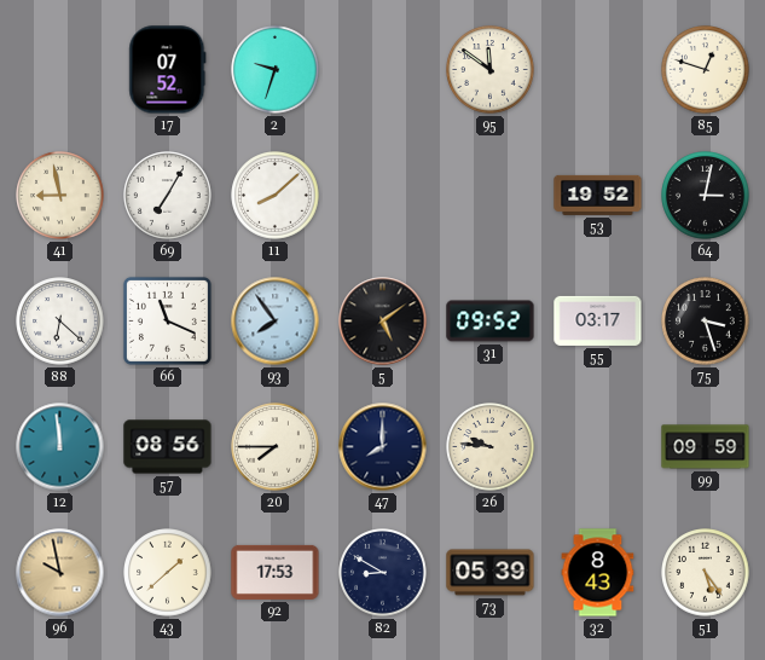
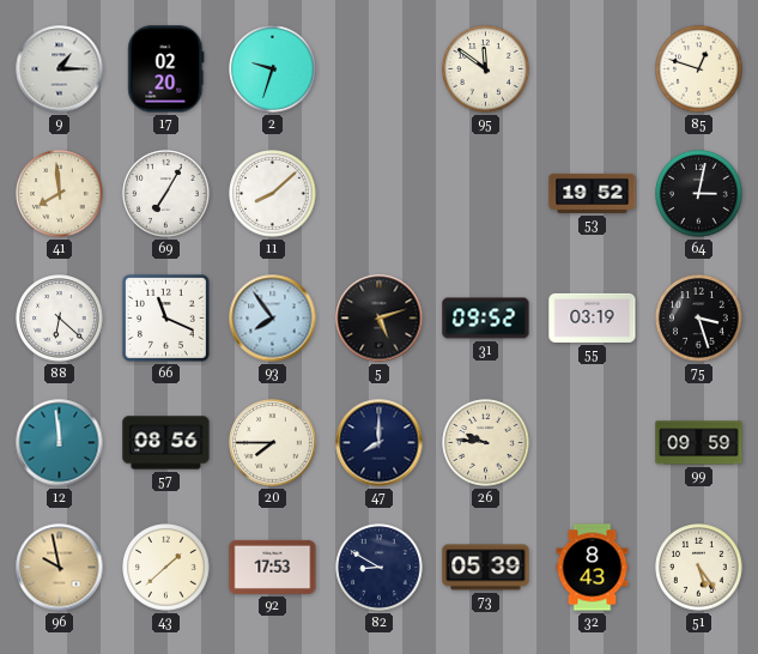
9: none -> 1:15 (60, 69)
17: 07:52 -> 02:20 (166, 69)
41: 8:58 -> 7:59 (60, 194)
5: 5:09 -> 5:12 (380, 319)
55: 03:17 -> 03:19 (593, 317)
